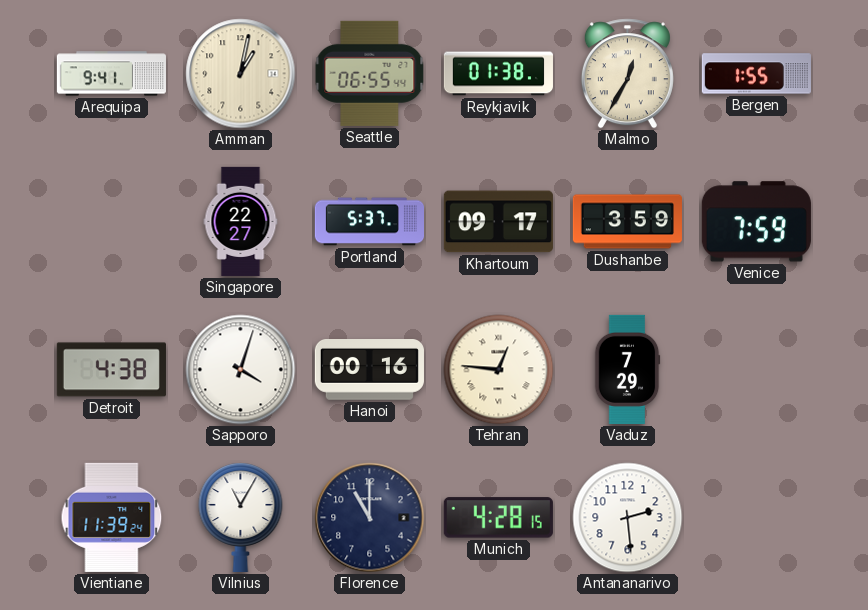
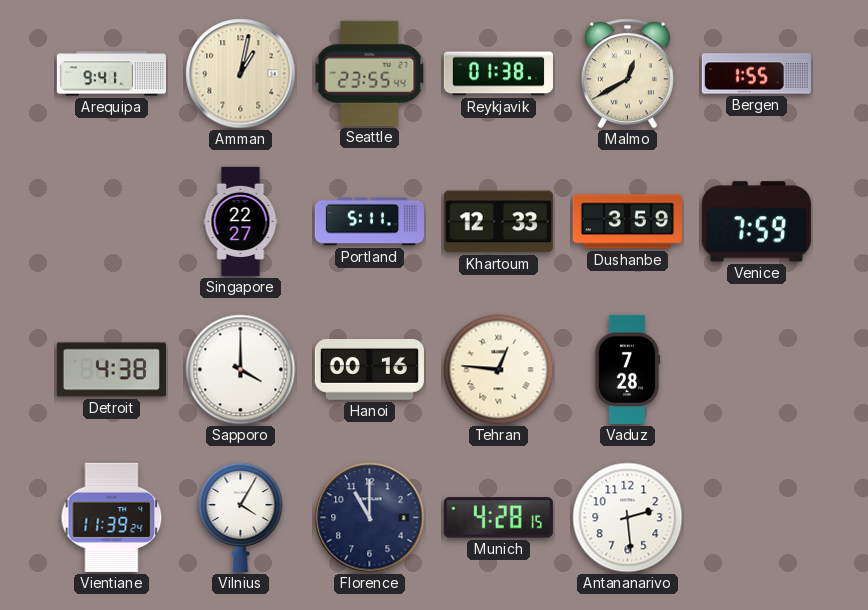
Seattle: 06:55 -> 23:55 (370, 73)
Malmo: 12:35 -> 12:40 (627, 74)
Portland: 5:37 -> 5:11 (369, 222)
Khartoum: 09:17 -> 12:33 (498, 222)
Sapporo: 4:03 -> 4:00 (241, 370)
Vaduz: 7:29 -> 7:28 (627, 369)
Vilnius: 11:05 -> 4:05 (241, 517)
